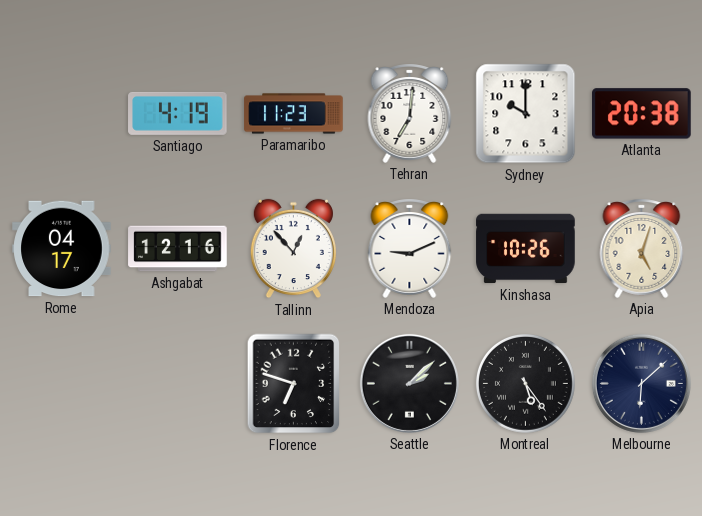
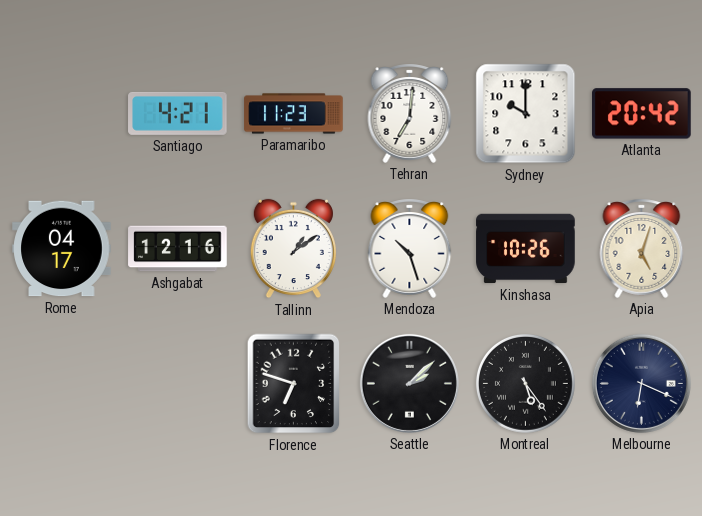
Santiago: 4:19 -> 4:21 (178, 113)
Atlanta: 20:38 -> 20:42 (642, 114)
Tallinn: 12:53 -> 1:09 (293, 249)
Mendoza: 9:11 -> 10:27 (410, 248)
Melbourne: 6:08 -> 6:19 (641, 383)
